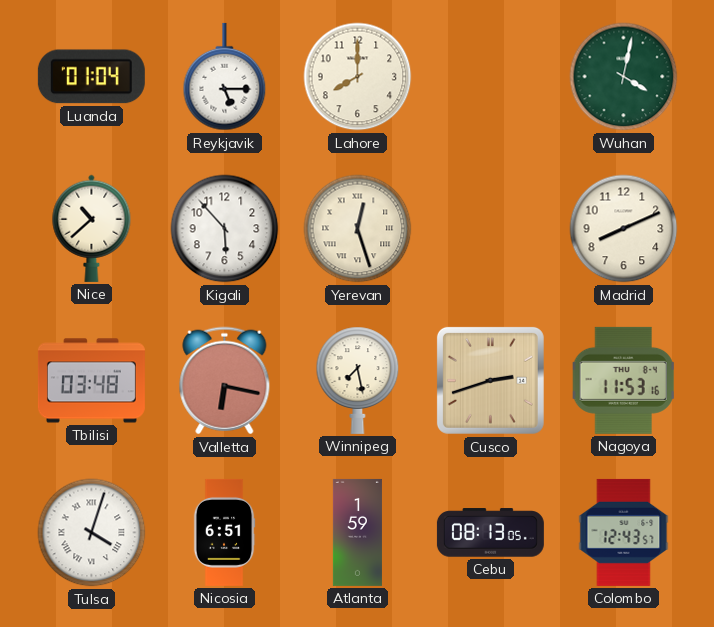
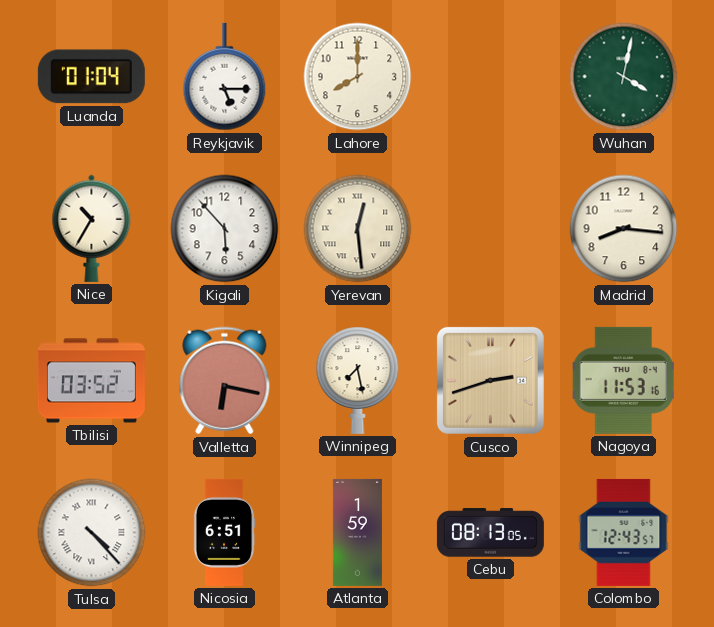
Nice: 10:38 -> 10:35 (92, 228)
Yerevan: 12:27 -> 12:29 (358, 229)
Madrid: 8:11 -> 8:16 (624, 229)
Tbilisi: 03:48 -> 03:52 (91, 381)
Tulsa: 4:03 -> 4:23 (92, 533)
